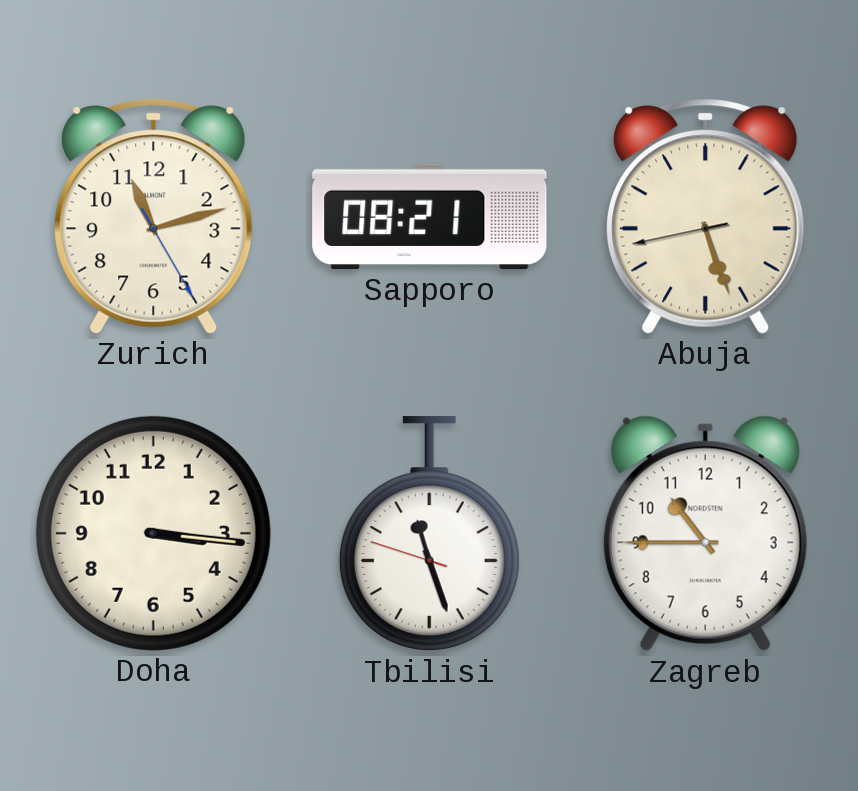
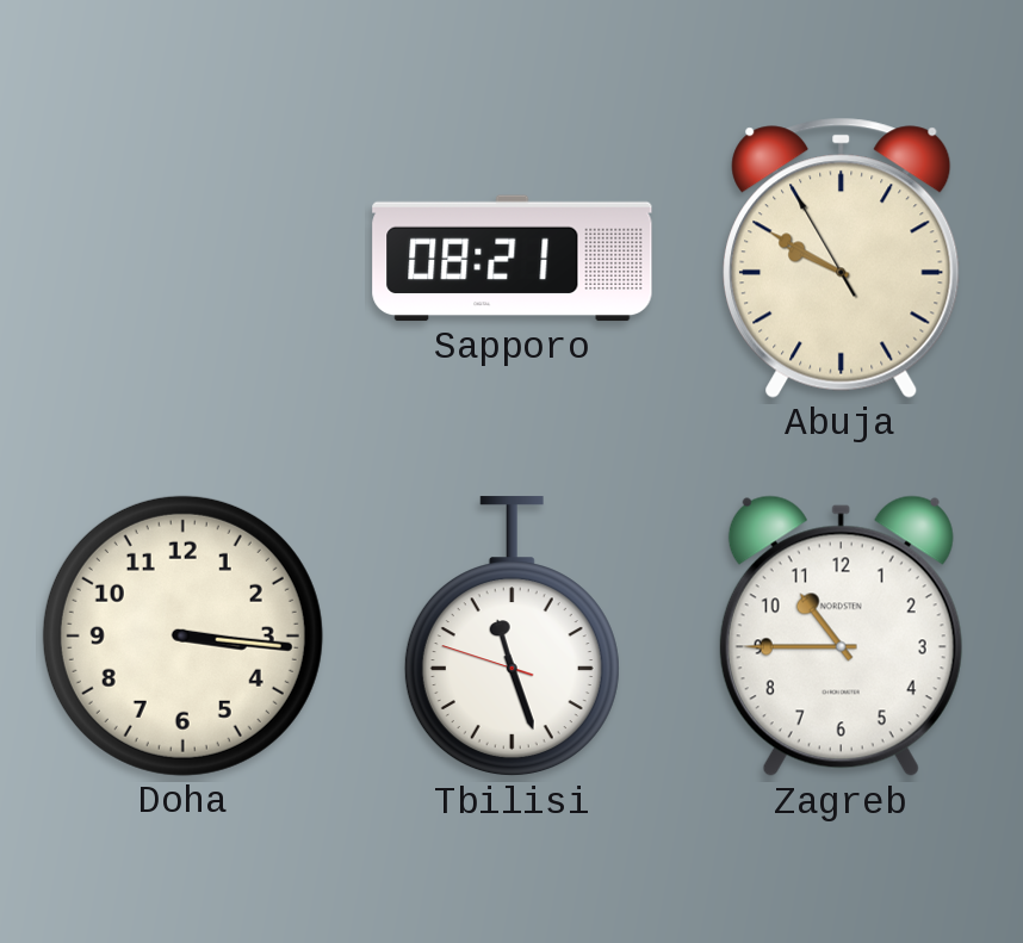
Zurich: 11:12 -> none (154, 216)
Abuja: 5:26 -> 9:49 (842, 258)
